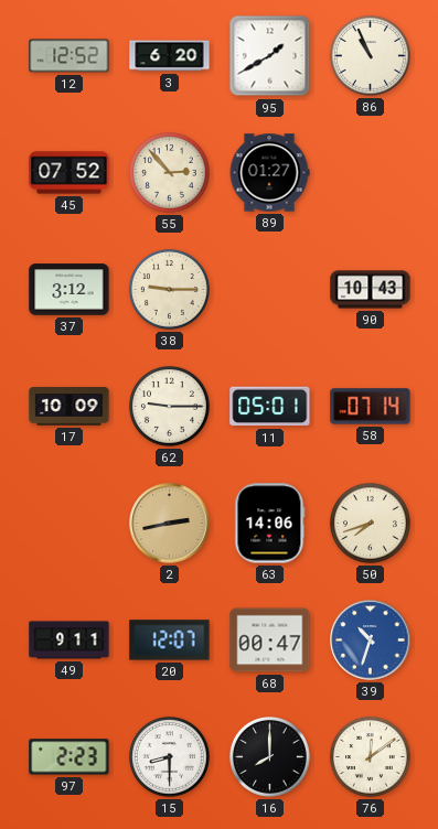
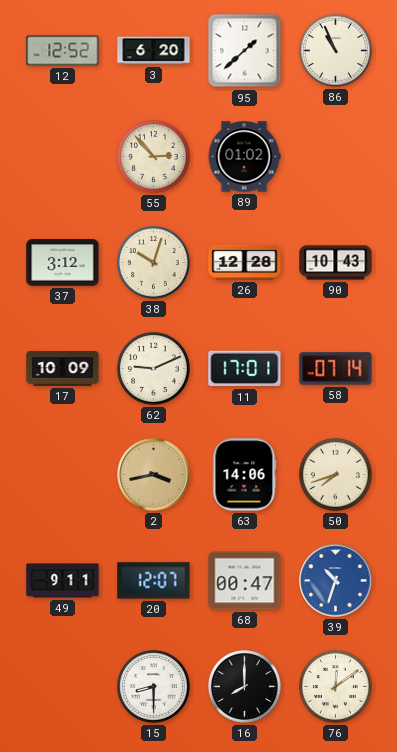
95: 1:40 -> 1:38 (245, 51)
45: 07:52 -> none (70, 173)
89: 01:27 -> 01:02 (244, 157)
38: 9:15 -> 10:03 (154, 263)
26: none -> 12:28 (245, 262)
62: 9:15 -> 9:11 (154, 369)
11: 05:01 -> 17:01 (245, 369)
2: 2:43 -> 3:43 (154, 475)
97: 2:23 -> none (70, 757)
